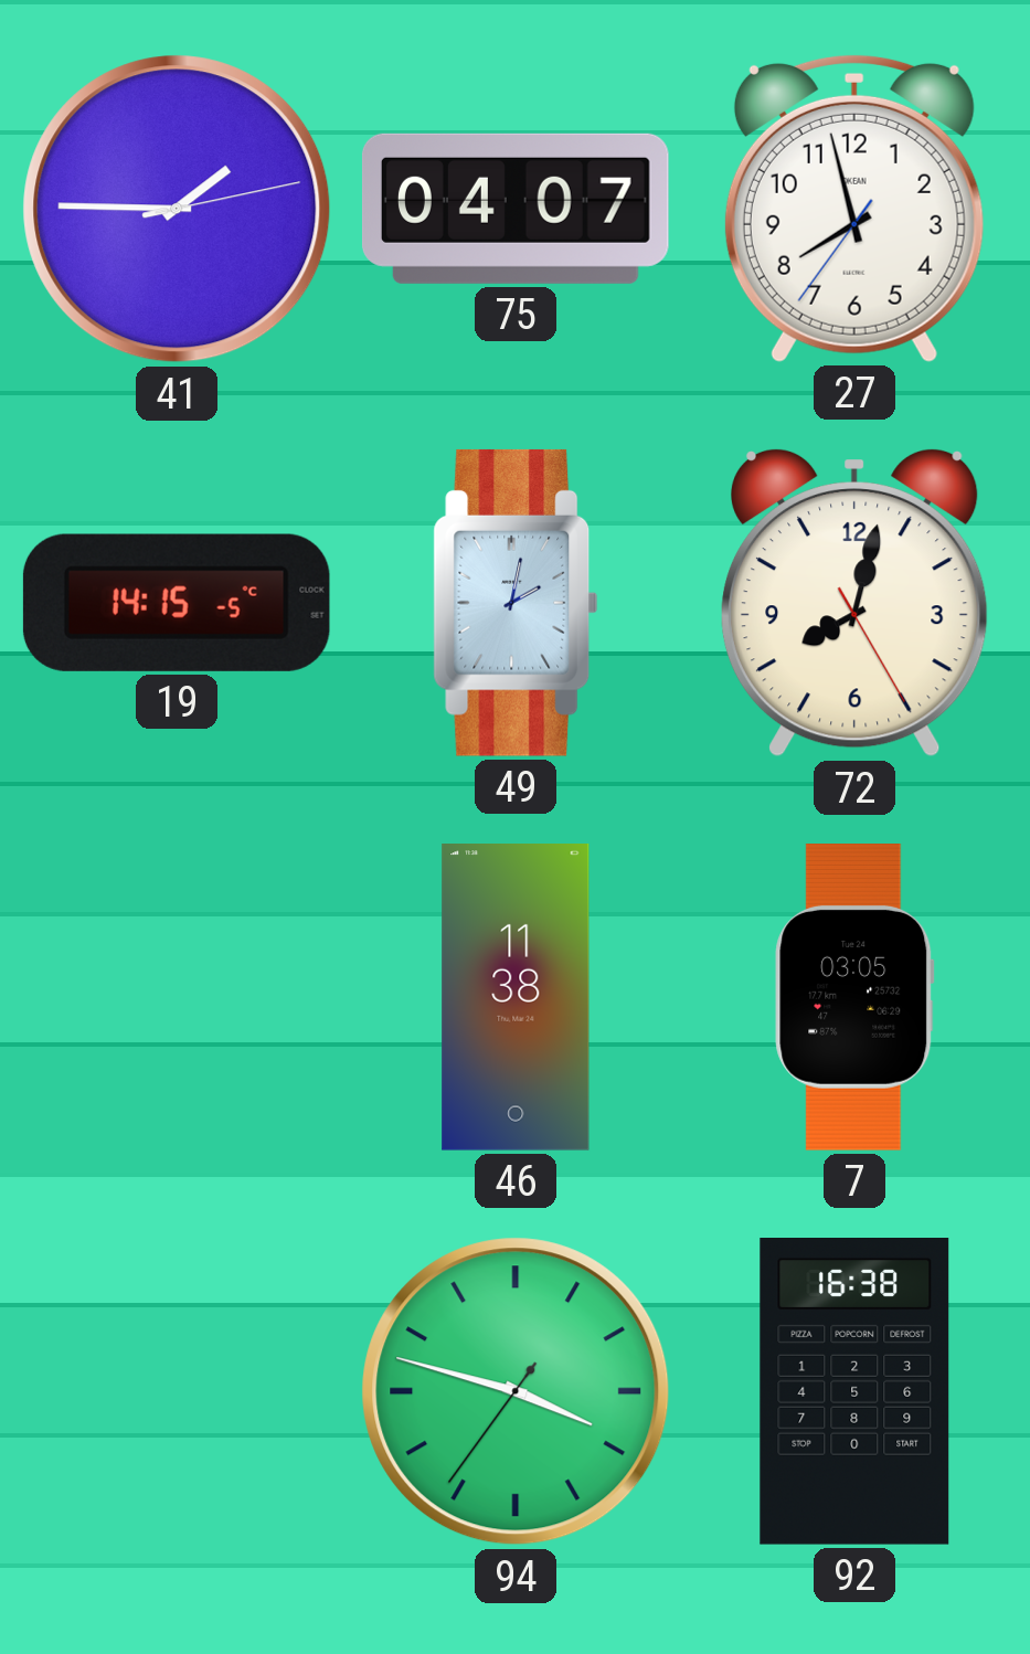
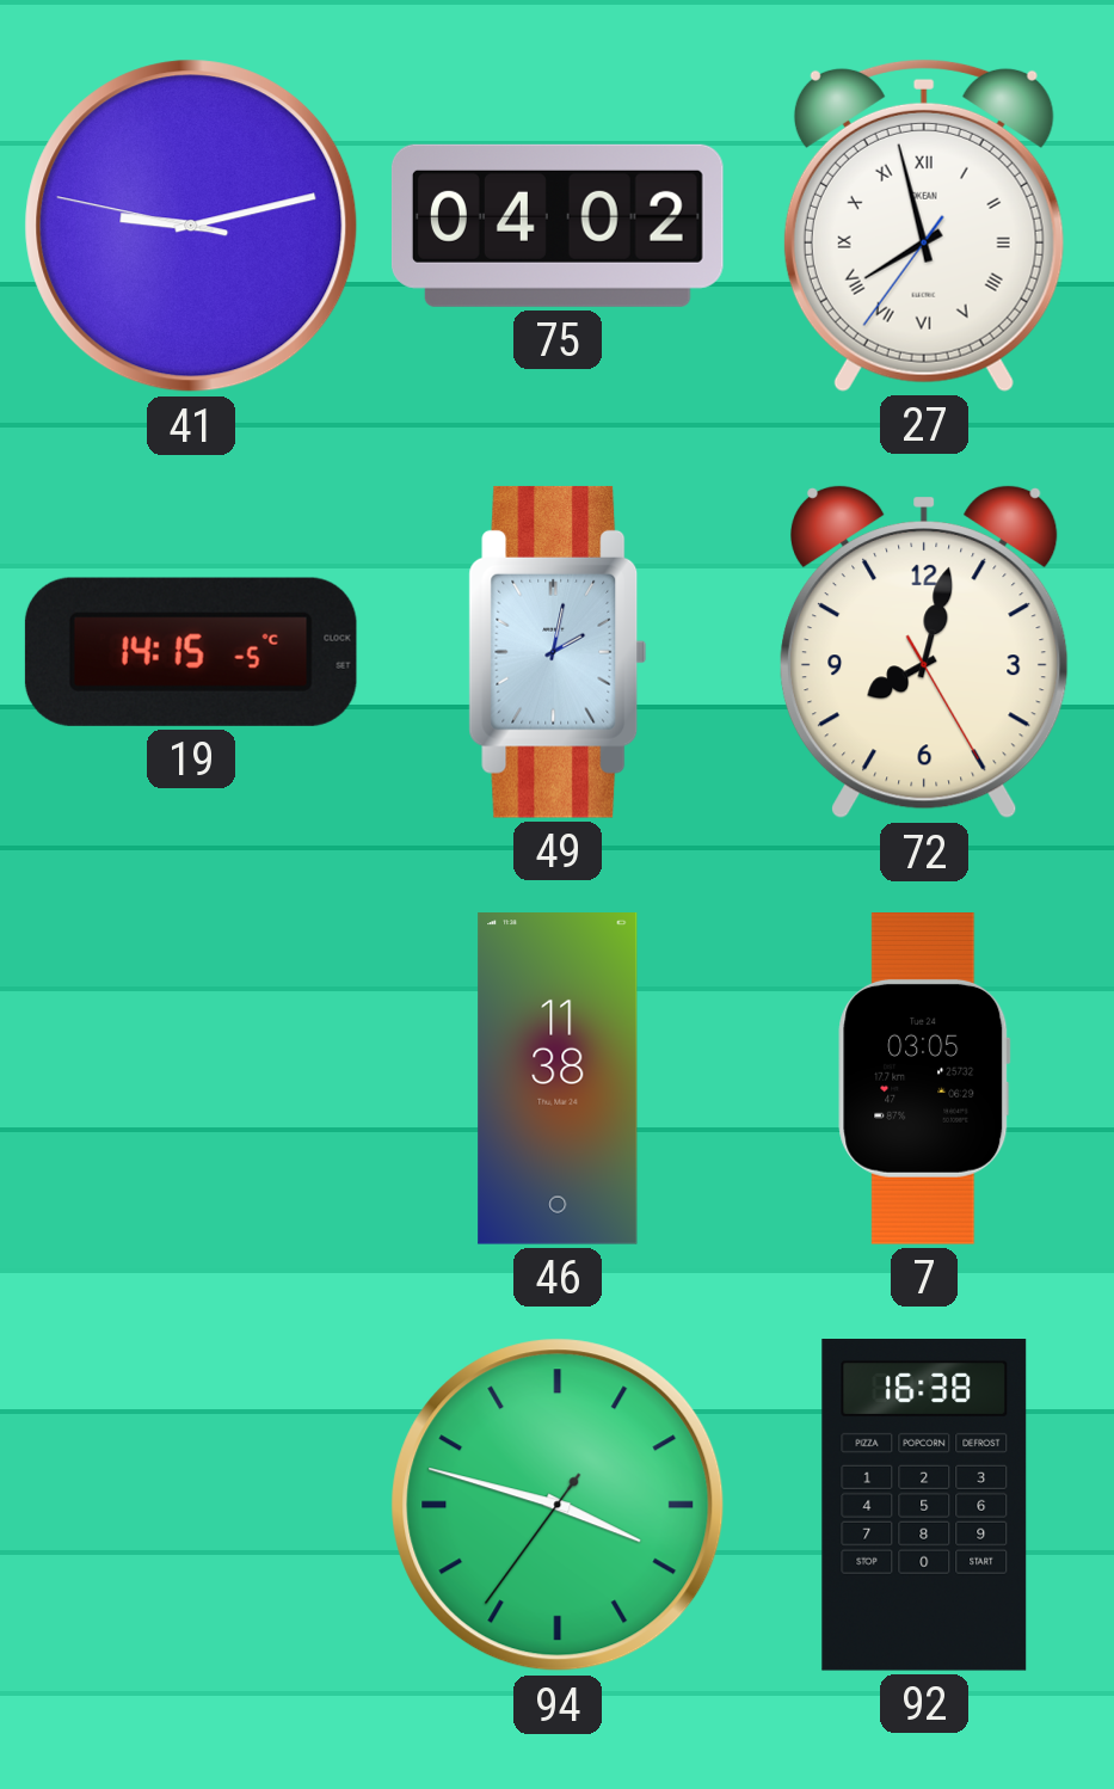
41: 1:45 -> 9:12 (191, 226)
75: 04:07 -> 04:02 (558, 226)
27 numerals: Arabic -> Roman (924, 225)
